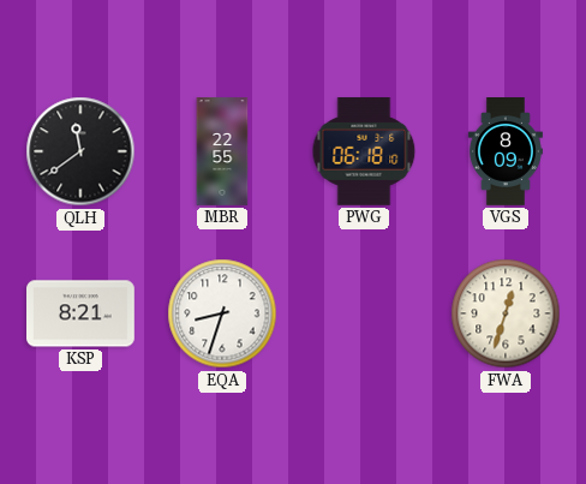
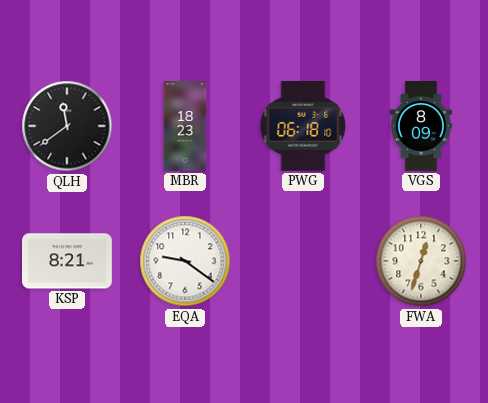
MBR: 22:55 -> 18:23 (185, 126)
EQA: 8:33 -> 9:21 (185, 261)
